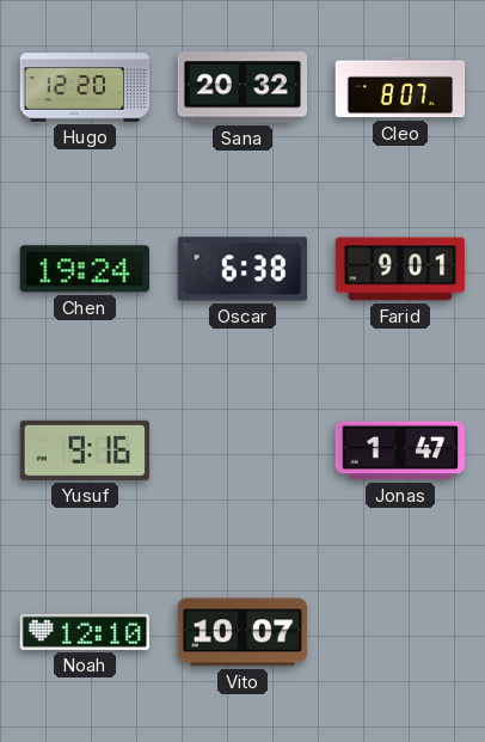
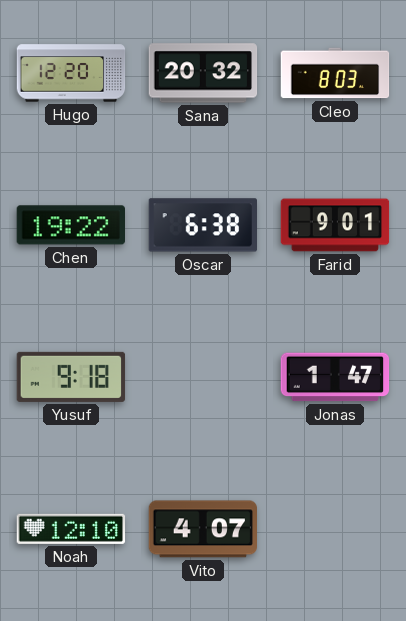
Cleo: 8:07 -> 8:03 (335, 73)
Chen: 19:24 -> 19:22 (70, 225)
Yusuf: 9:16 -> 9:18 (71, 377)
Vito: 10:07 -> 4:07 (203, 529)
